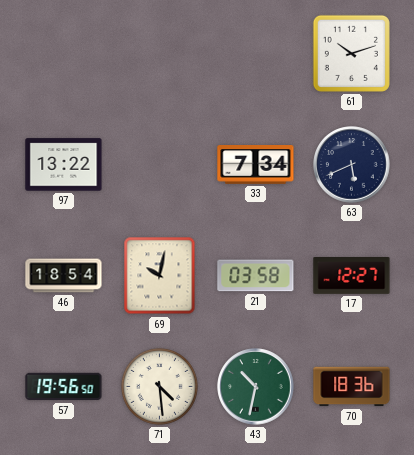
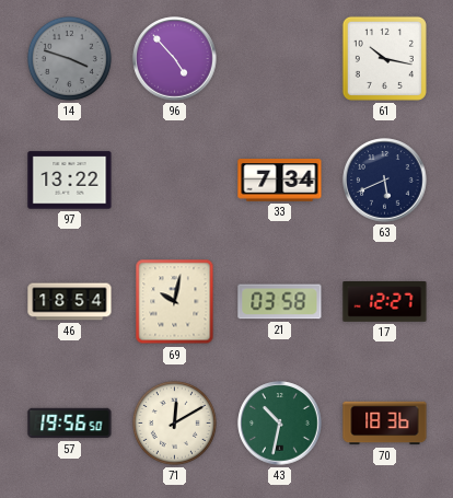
14: none -> 3:48 (69, 58)
96: none -> 4:53 (175, 59)
61: 10:12 -> 10:17 (384, 58)
71: 4:29 -> 12:10 (174, 422)
